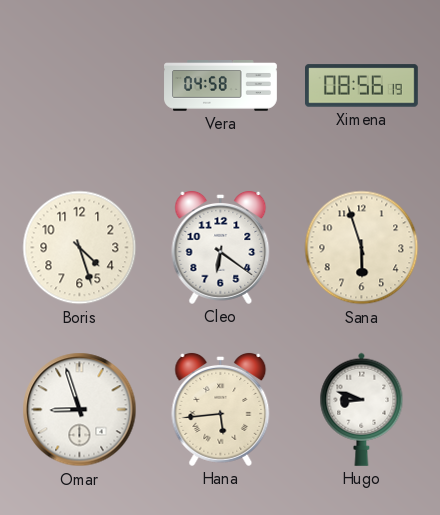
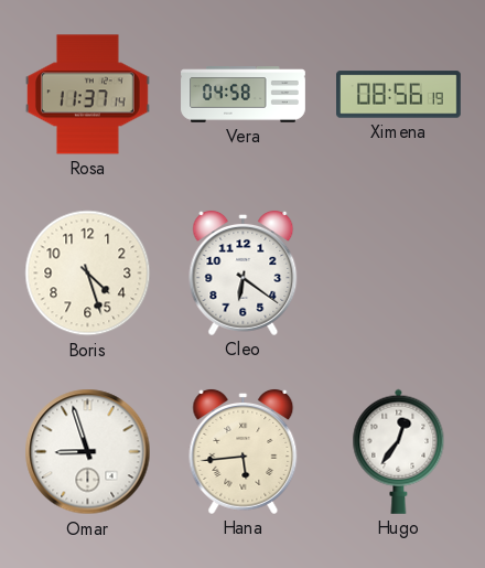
Rosa: none -> 11:37 (87, 95)
Sana: 5:57 -> none (362, 248)
Hugo: 8:48 -> 12:36 (399, 451)
